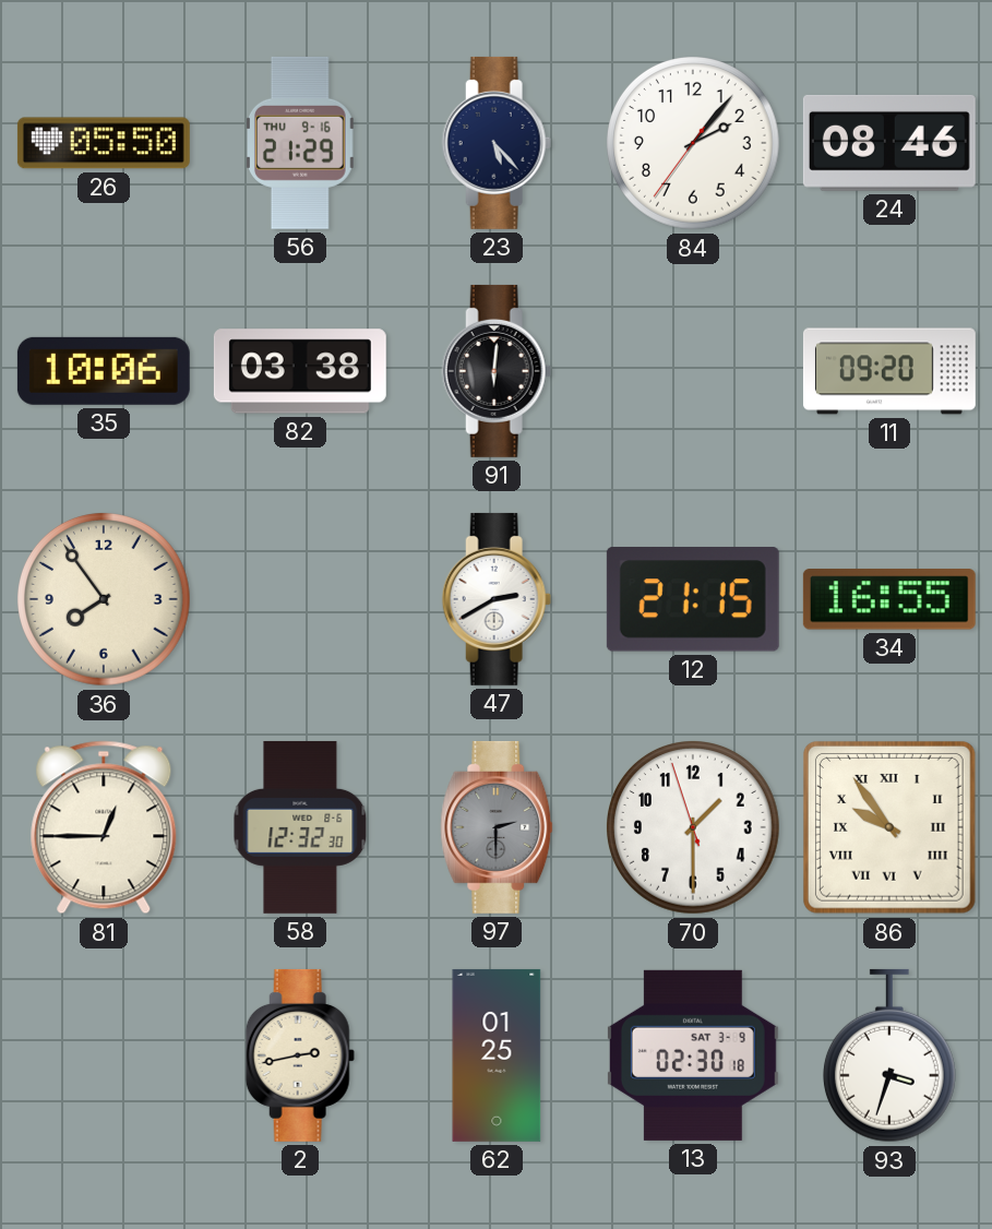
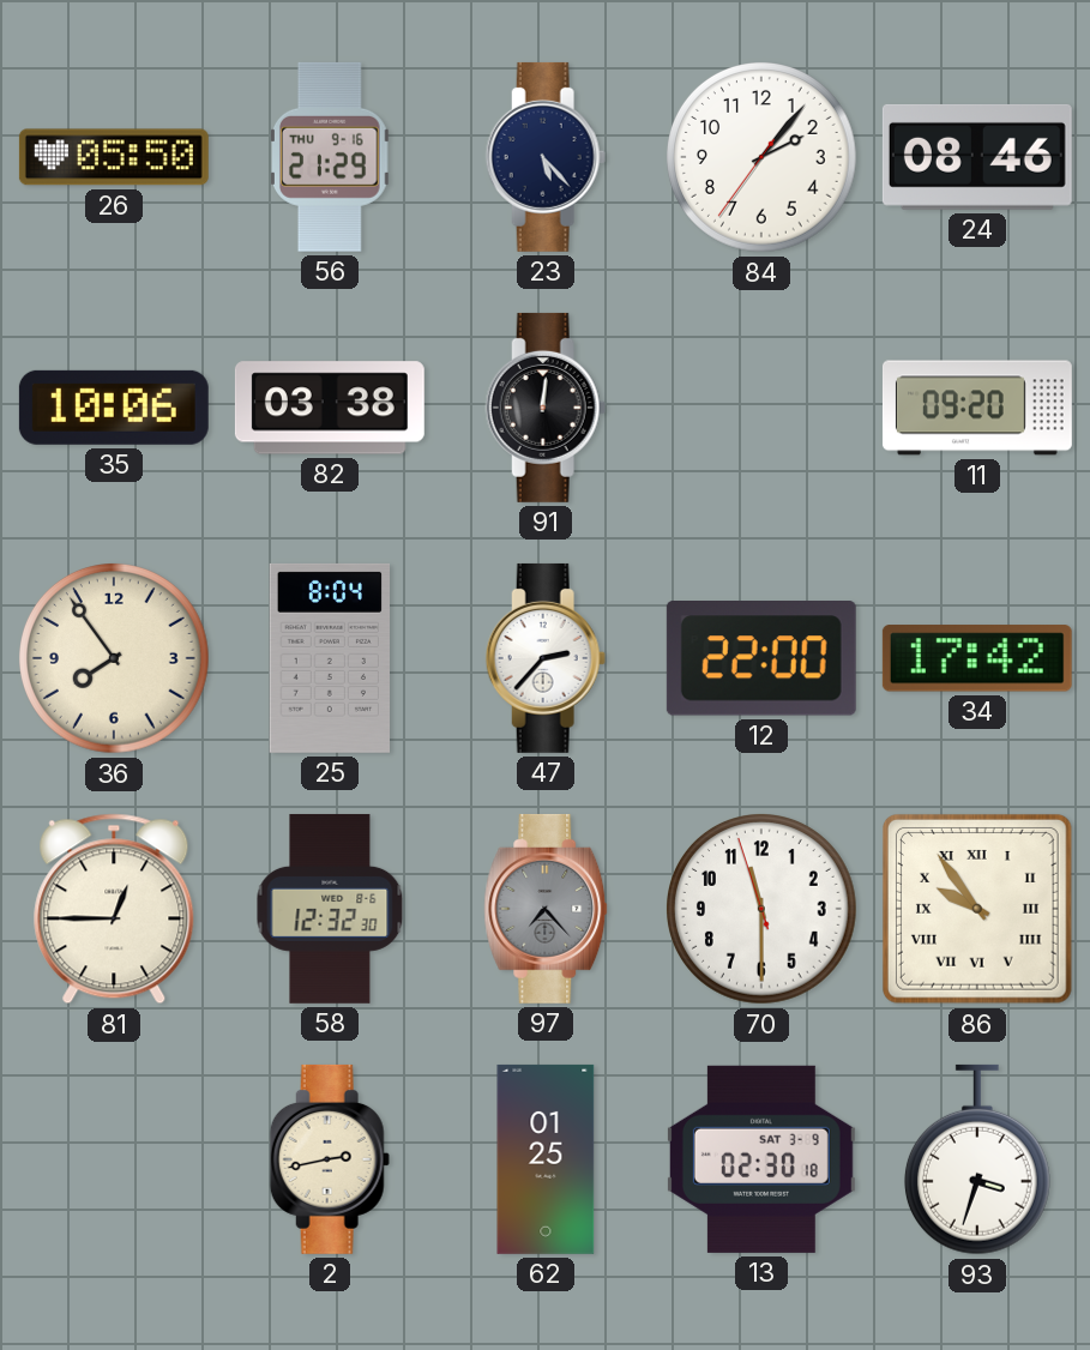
91: 6:01 -> 12:01 (546, 408)
25: none -> 8:04 (329, 658)
47: 2:40 -> 2:37 (546, 658)
12: 21:15 -> 22:00 (761, 659)
34: 16:55 -> 17:42 (977, 658)
97: 2:30 -> 7:23 (546, 909)
70: 1:29 -> 11:29 (763, 910)
